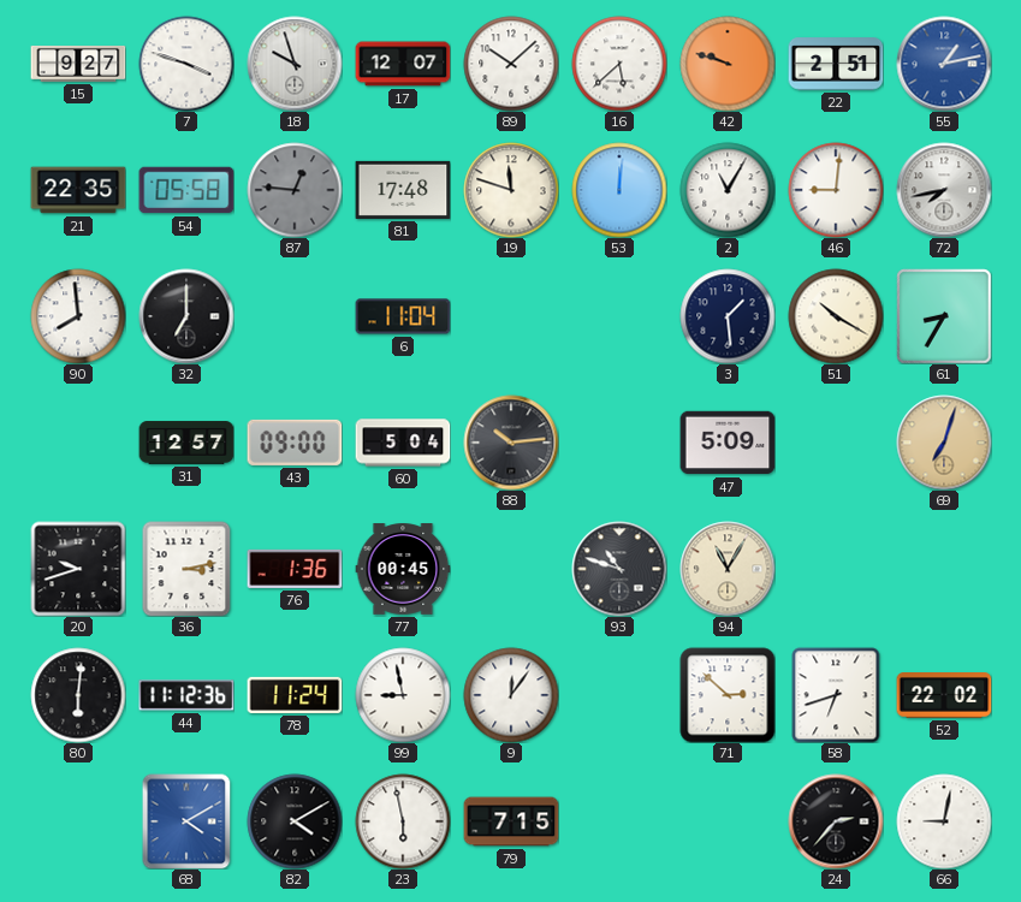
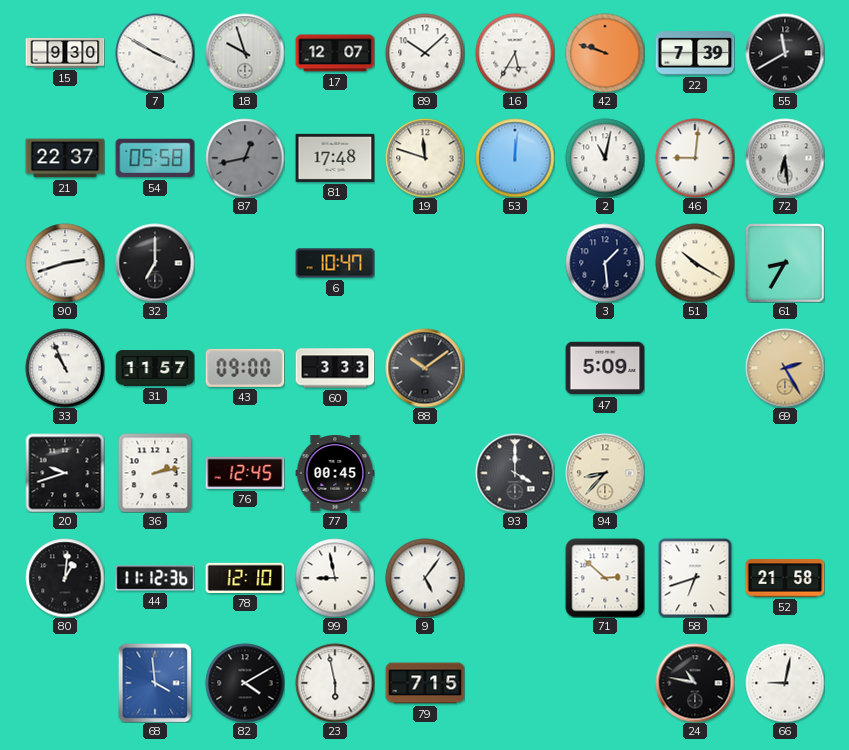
15: 9:27 -> 9:30 (65, 53)
7: 3:48 -> 3:50 (155, 53)
16: 5:38 -> 5:35 (515, 53)
22: 2:51 -> 7:39 (695, 53)
55: 1:13 -> 11:40 (785, 53)
55 dial: blue -> black (785, 53)
21: 22:35 -> 22:37 (65, 158)
87: 12:46 -> 12:43 (245, 158)
2: 11:05 -> 11:02 (605, 158)
72: 7:43 -> 6:29 (785, 158)
90: 7:59 -> 2:42 (65, 263)
6: 11:04 -> 10:47 (335, 263)
33: none -> 10:56 (65, 368)
31: 12:57 -> 11:57 (155, 368)
60: 5:04 -> 3:33 (335, 368)
88: 10:14 -> 10:09 (425, 368)
69: 7:03 -> 2:25 (785, 368)
36: 3:13 -> 2:13 (155, 473)
76: 1:36 -> 12:45 (245, 473)
93: 10:48 -> 4:00 (515, 473)
94: 11:05 -> 8:37 (605, 473)
80: 6:01 -> 1:01 (65, 578)
78: 11:24 -> 12:10 (245, 578)
9: 12:06 -> 5:06 (425, 578)
52: 22:02 -> 21:58 (785, 579)
68: 4:10 -> 3:59 (155, 683)
24: 2:37 -> 10:47 (695, 683)
